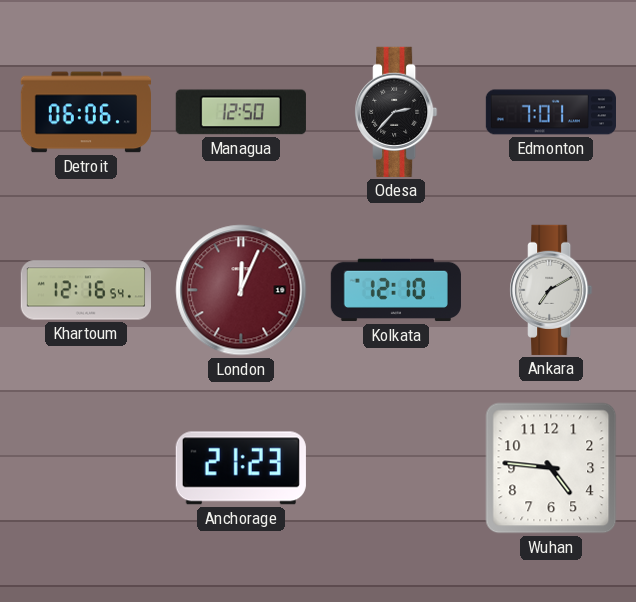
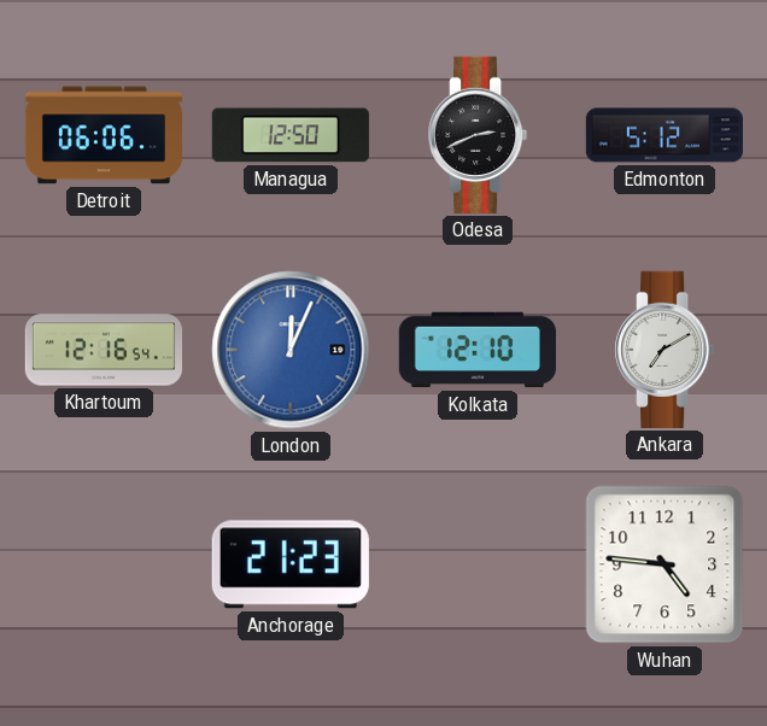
Odesa: 2:37 -> 2:41 (478, 135)
Edmonton: 7:01 -> 5:12 (663, 135)
London dial: burgundy -> blue (291, 350)
